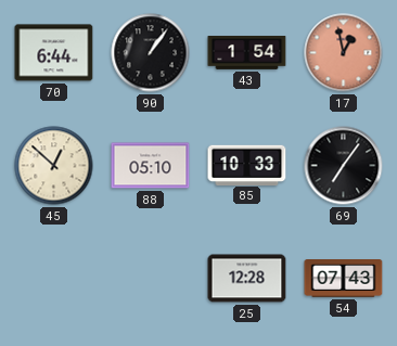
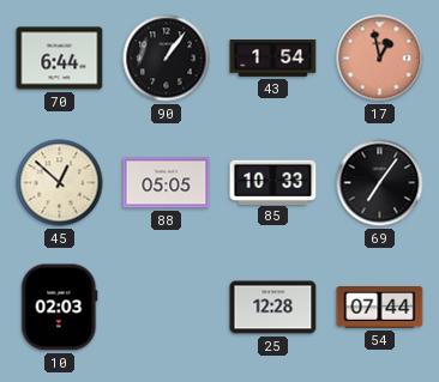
88: 05:10 -> 05:05 (167, 183)
10: none -> 02:03 (60, 308)
54: 07:43 -> 07:44 (380, 308)
